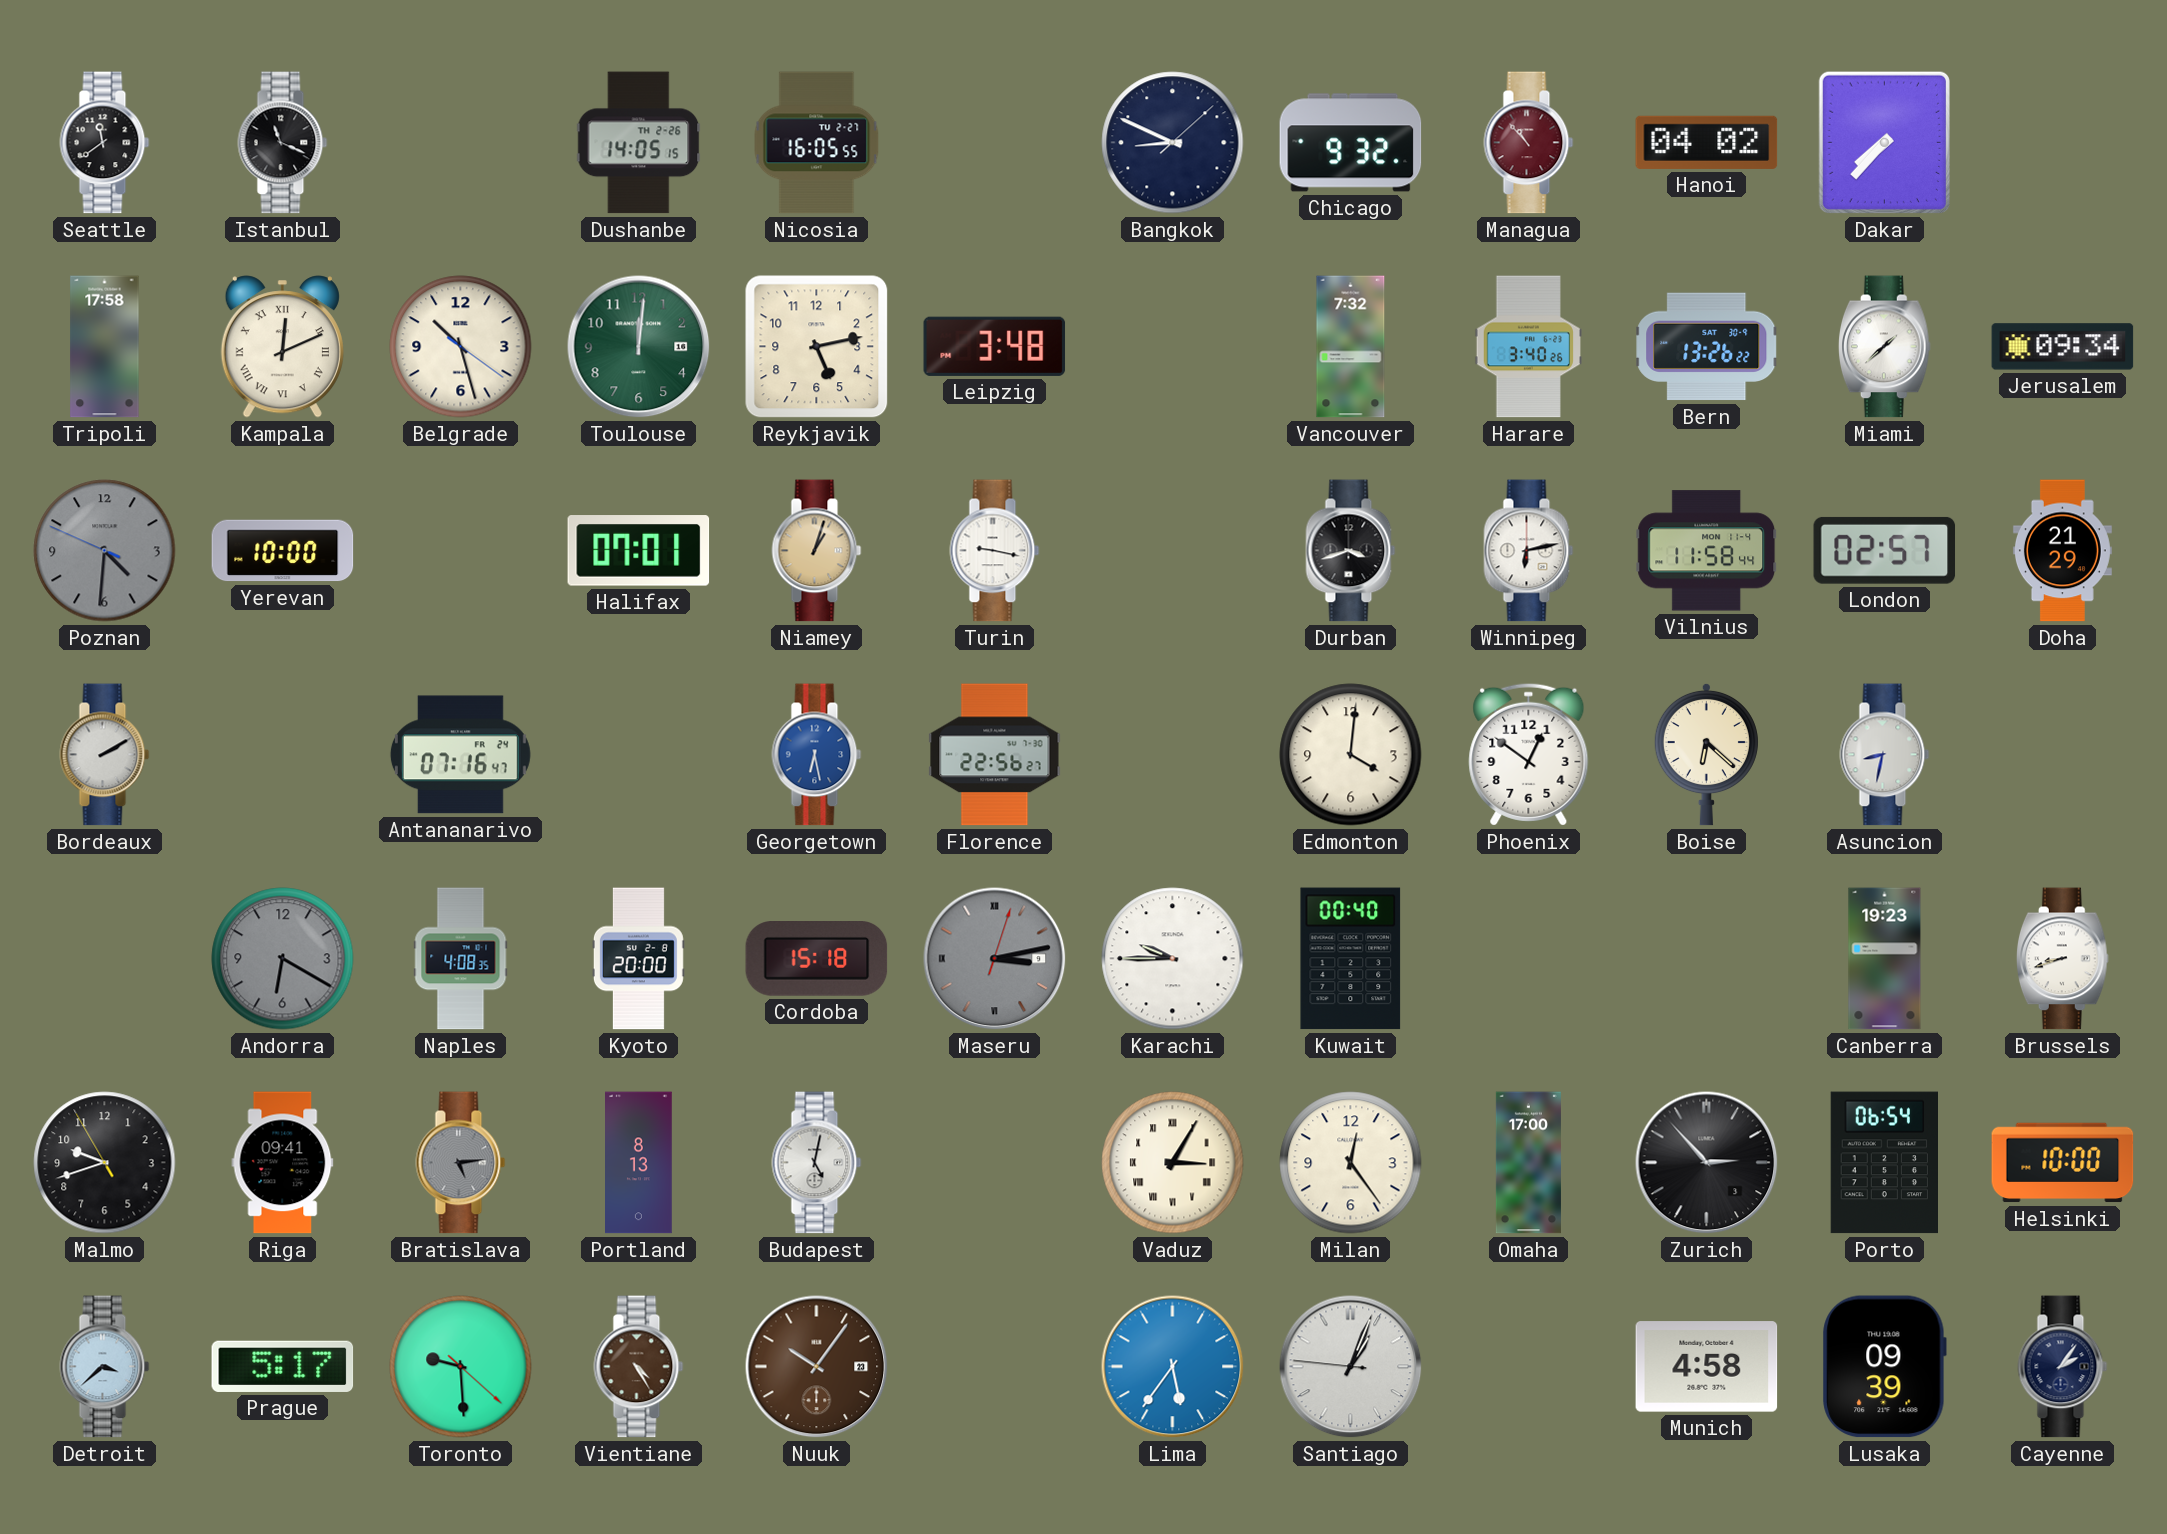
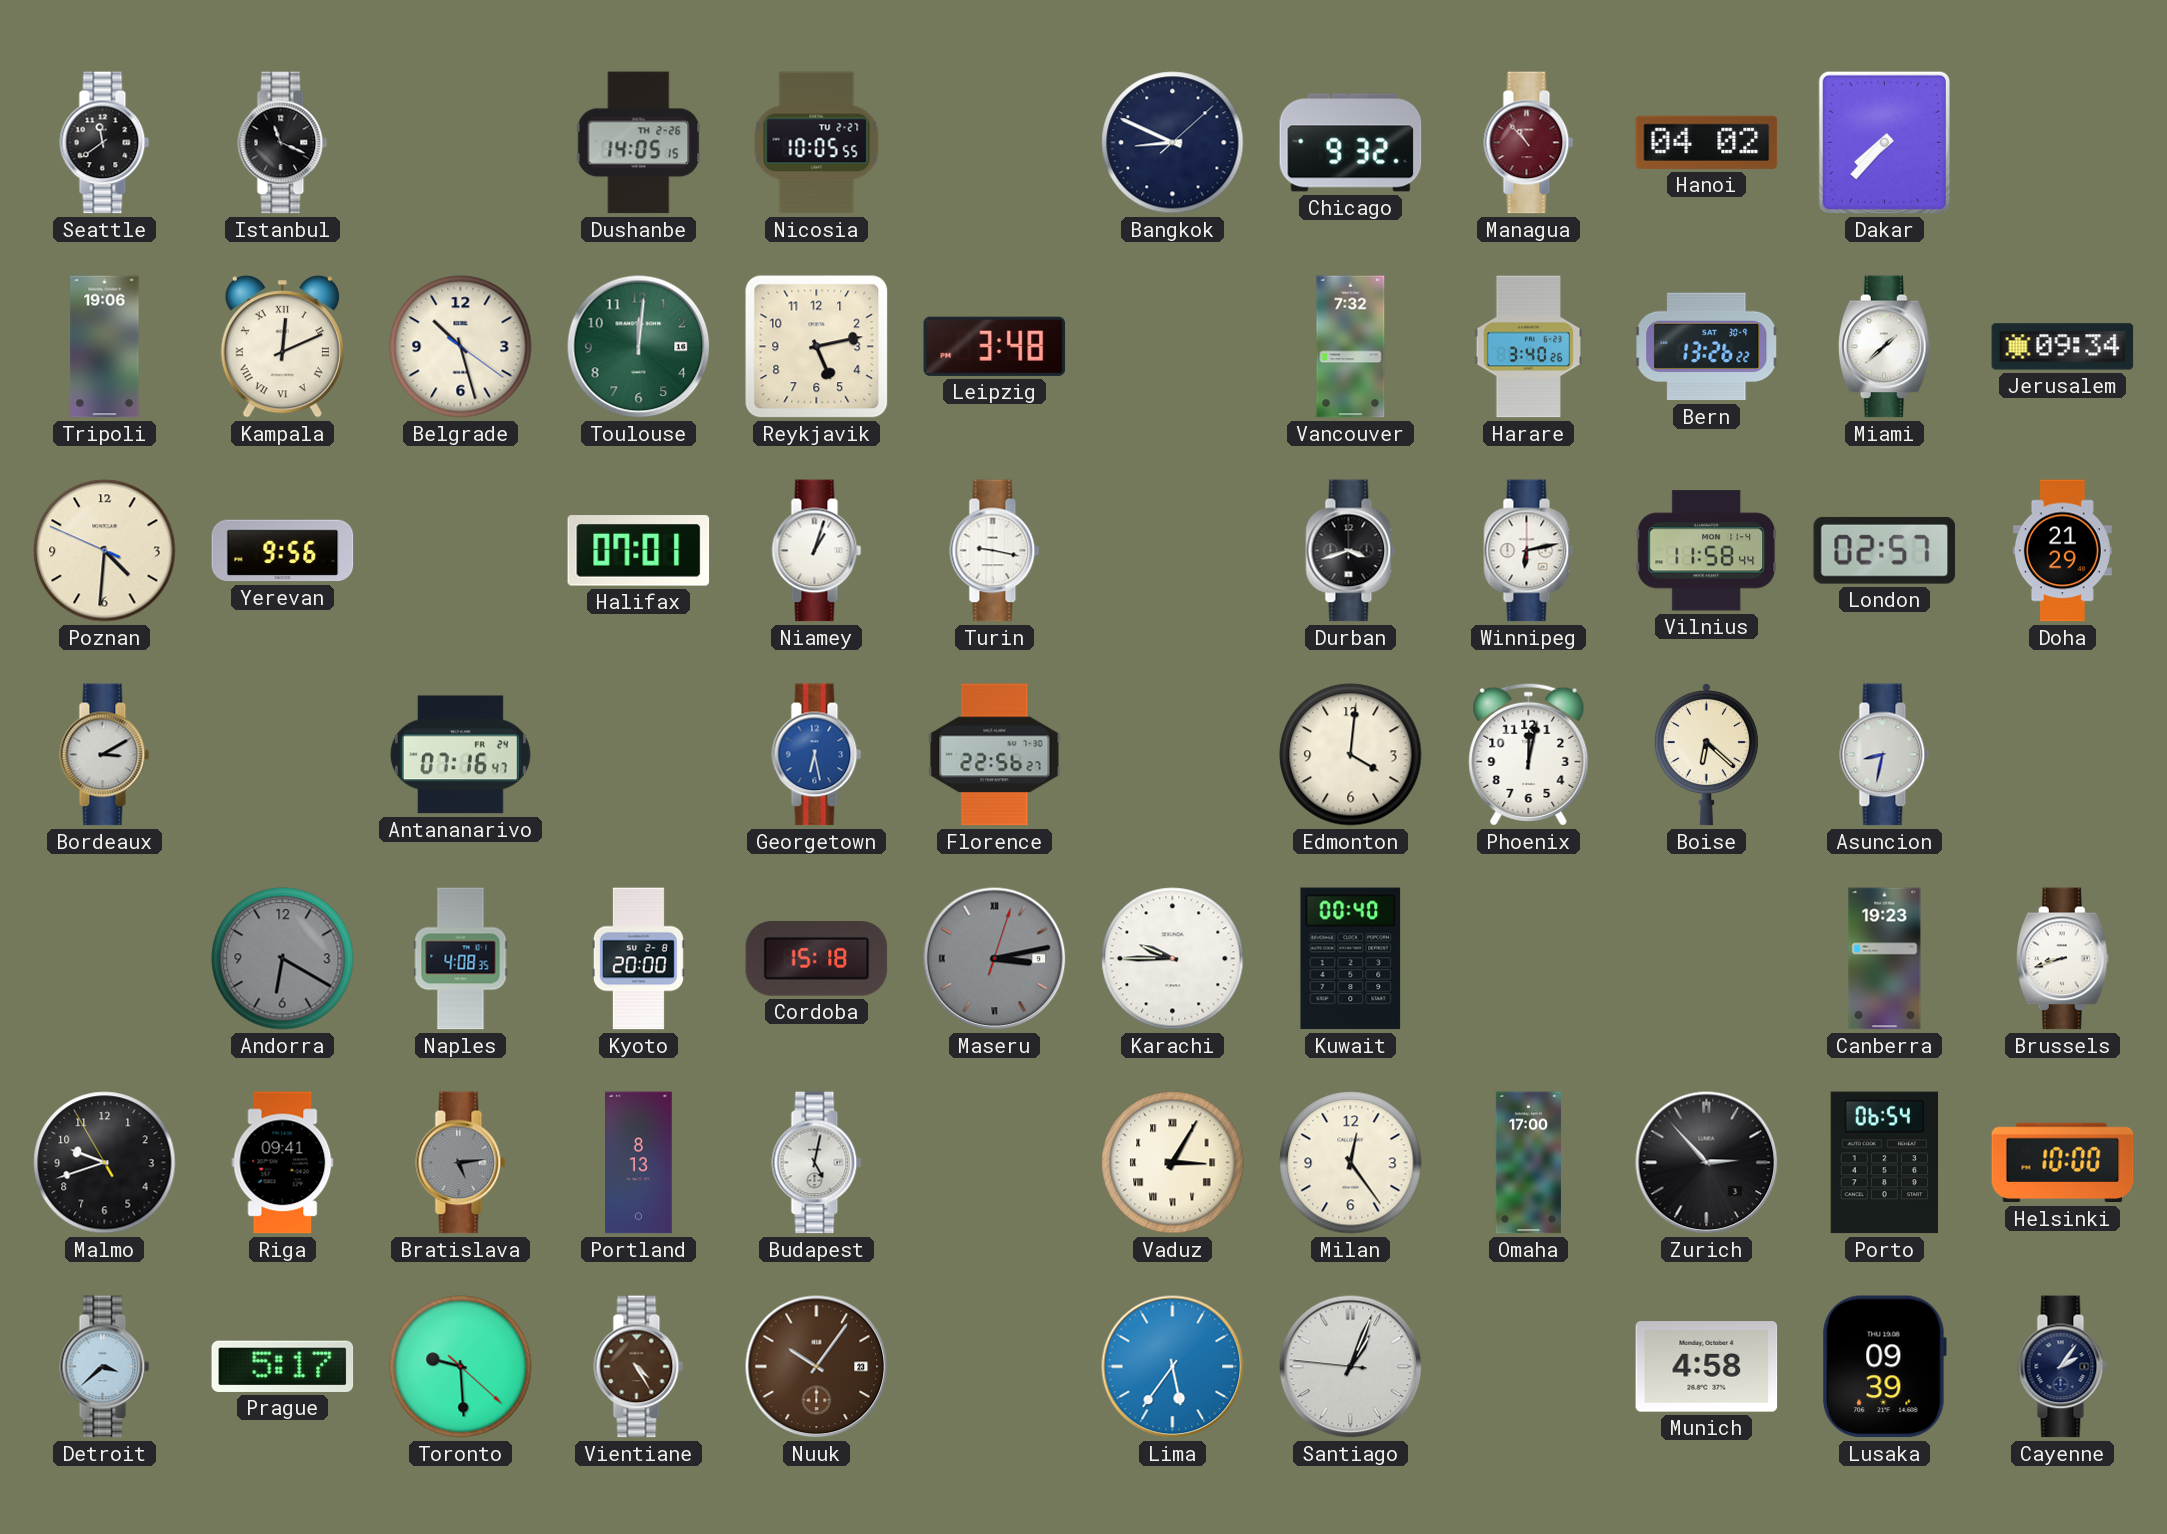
Nicosia: 16:05 -> 10:05 (817, 143)
Tripoli: 17:58 -> 19:06 (105, 347)
Poznan dial: grey -> cream (105, 551)
Yerevan: 10:00 -> 9:56 (283, 551)
Niamey dial: champagne -> white (817, 551)
Bordeaux: 2:10 -> 3:10 (105, 755)
Phoenix: 12:51 -> 12:02 (1529, 754)
